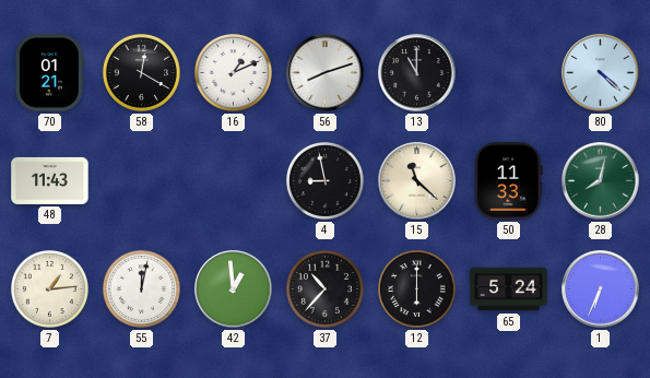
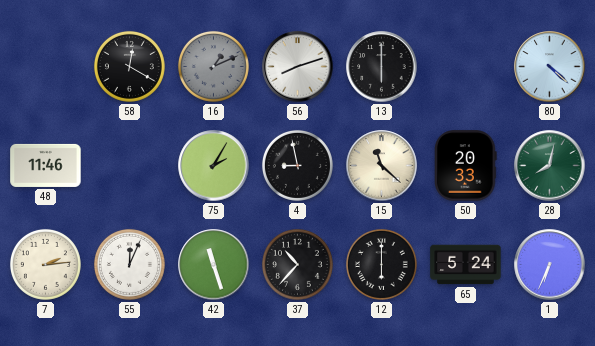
70: 01:21 -> none (49, 73)
16 dial: white -> grey (213, 66)
13: 11:00 -> 6:00 (382, 67)
48: 11:43 -> 11:46 (46, 165)
75: none -> 2:05 (214, 166)
50: 11:33 -> 20:33 (466, 166)
7: 1:14 -> 2:14 (45, 264)
55: 12:02 -> 12:04 (129, 264)
42: 12:59 -> 11:27 (214, 265)
